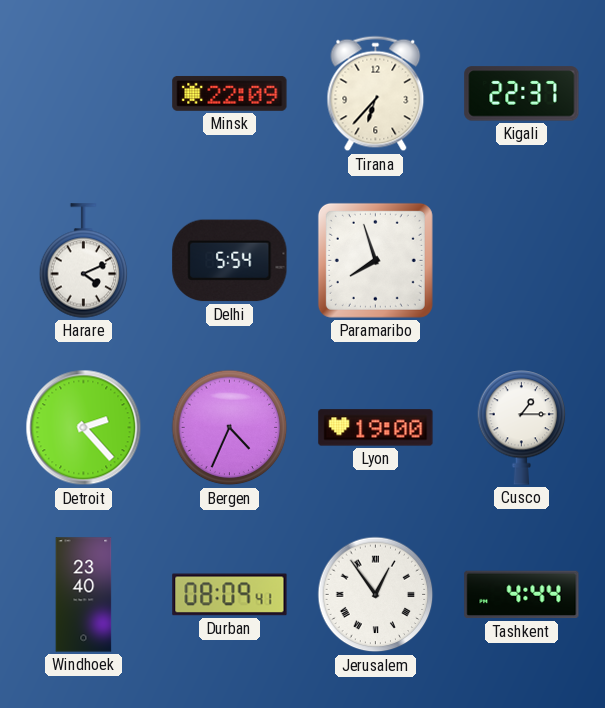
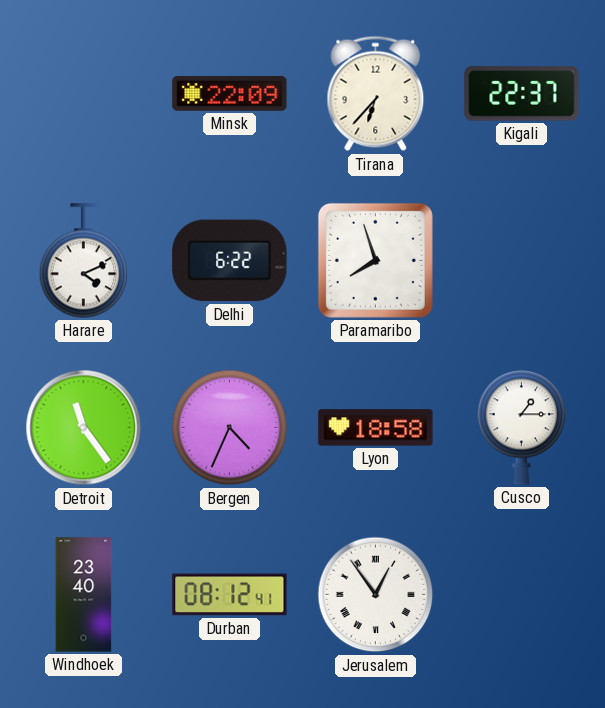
Delhi: 5:54 -> 6:22 (230, 261)
Detroit: 2:23 -> 11:24 (84, 428)
Lyon: 19:00 -> 18:58 (376, 428)
Durban: 08:09 -> 08:12 (230, 595)
Tashkent: 4:44 -> none (522, 595)
